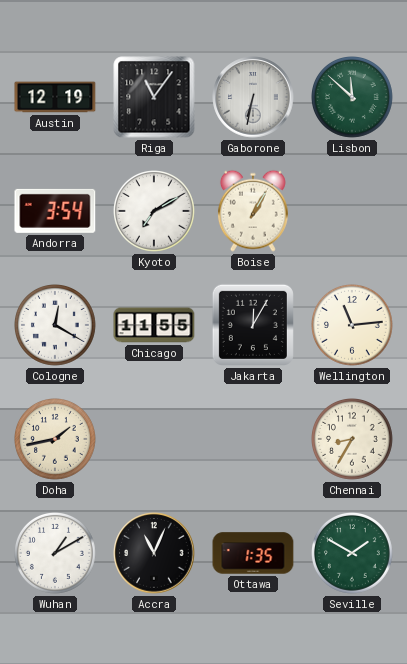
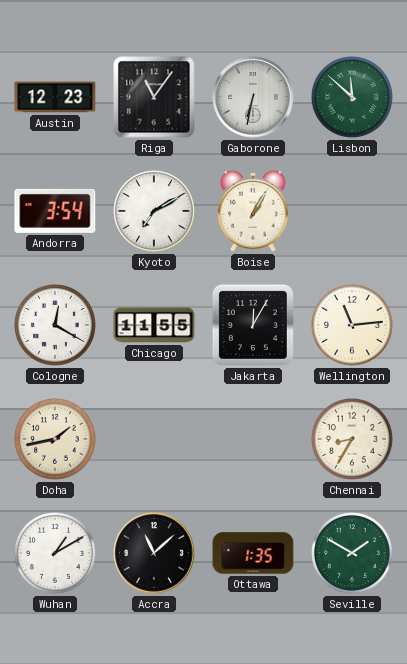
Austin: 12:19 -> 12:23 (55, 97)
Accra: 11:04 -> 11:08 (154, 553)
